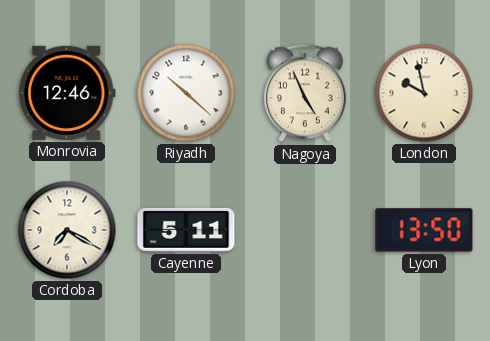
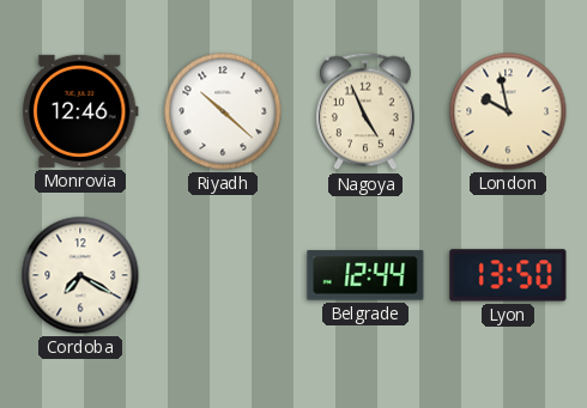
Cayenne: 5:11 -> none (186, 230)
Belgrade: none -> 12:44 (365, 275)
